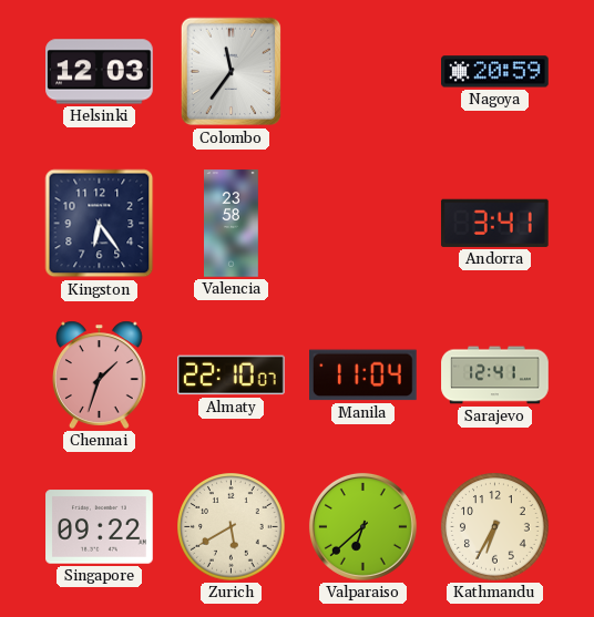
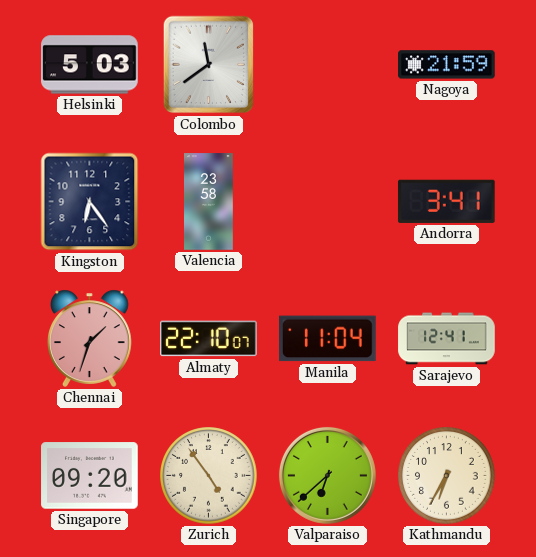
Helsinki: 12:03 -> 5:03 (90, 65)
Colombo: 11:36 -> 11:39 (209, 65)
Nagoya: 20:59 -> 21:59 (447, 65)
Singapore: 09:22 -> 09:20 (90, 476)
Zurich: 5:40 -> 4:54 (209, 476)
